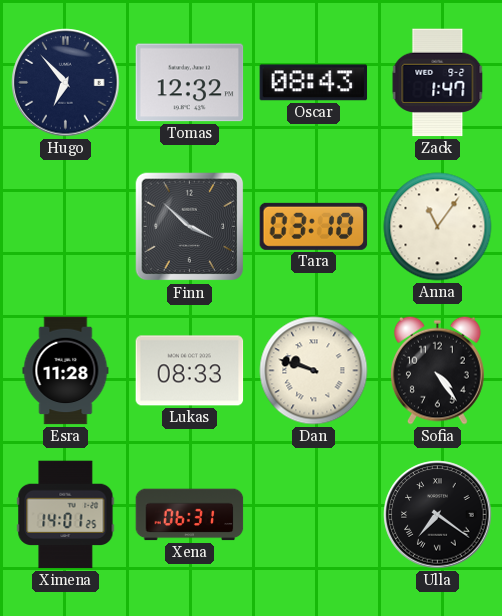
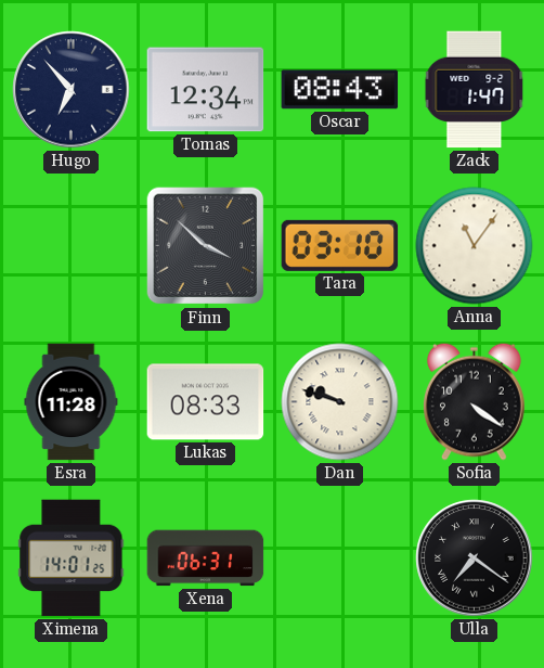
Tomas: 12:32 -> 12:34 (206, 90)
Sofia: 4:24 -> 4:21 (475, 401)
